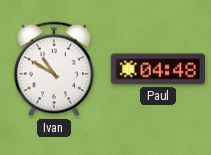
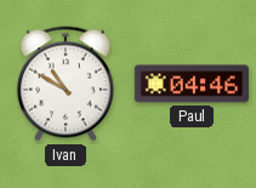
Paul: 04:48 -> 04:46 (192, 84)
